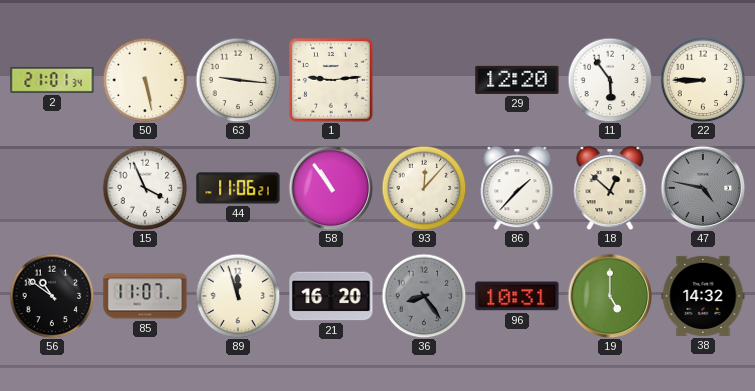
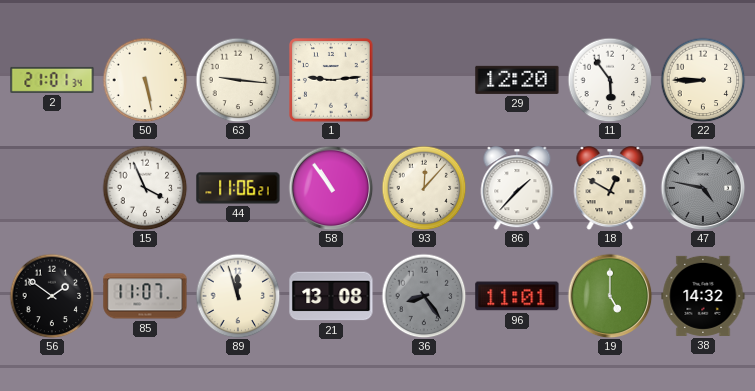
18: 12:52 -> 12:50 (610, 188)
56: 10:51 -> 1:51 (52, 296)
21: 16:20 -> 13:08 (331, 296)
96: 10:31 -> 11:01 (517, 296)
